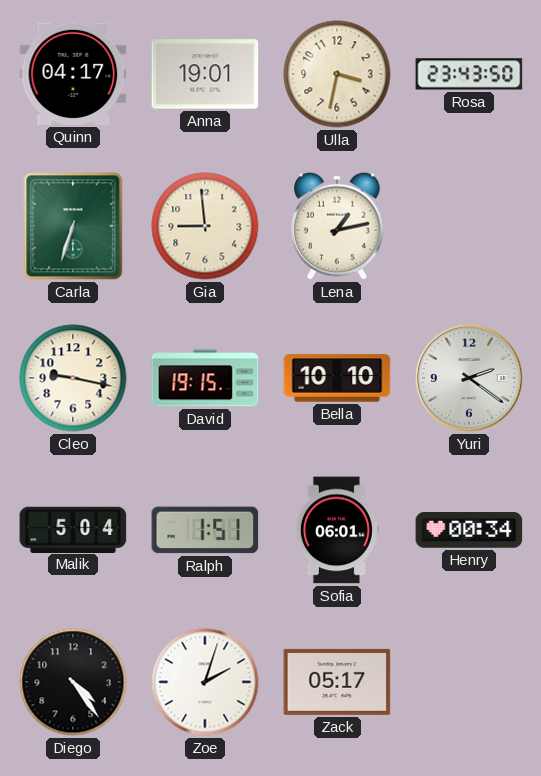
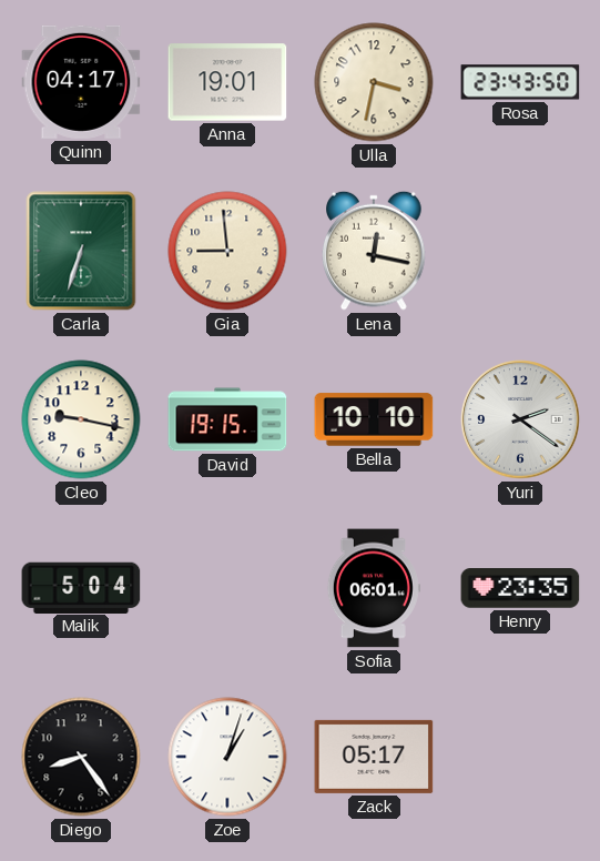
Lena: 1:13 -> 12:17 (374, 251)
Ralph: 1:51 -> none (205, 530)
Henry: 00:34 -> 23:35 (520, 588)
Diego: 4:24 -> 8:24 (81, 757)
Zoe: 2:03 -> 1:03 (227, 757)
